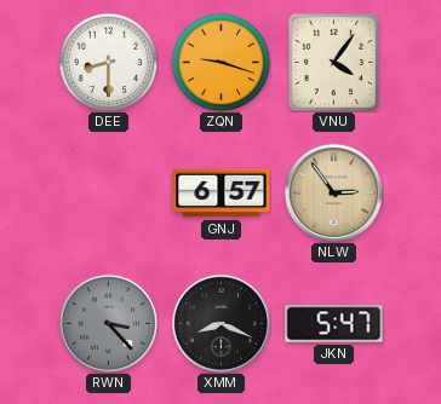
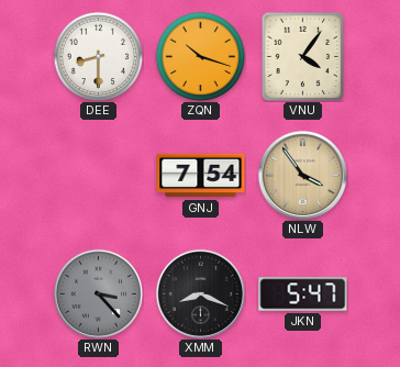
ZQN: 9:18 -> 10:18 (200, 56)
GNJ: 6:57 -> 7:54 (201, 176)
NLW: 2:54 -> 3:54 (302, 175)
